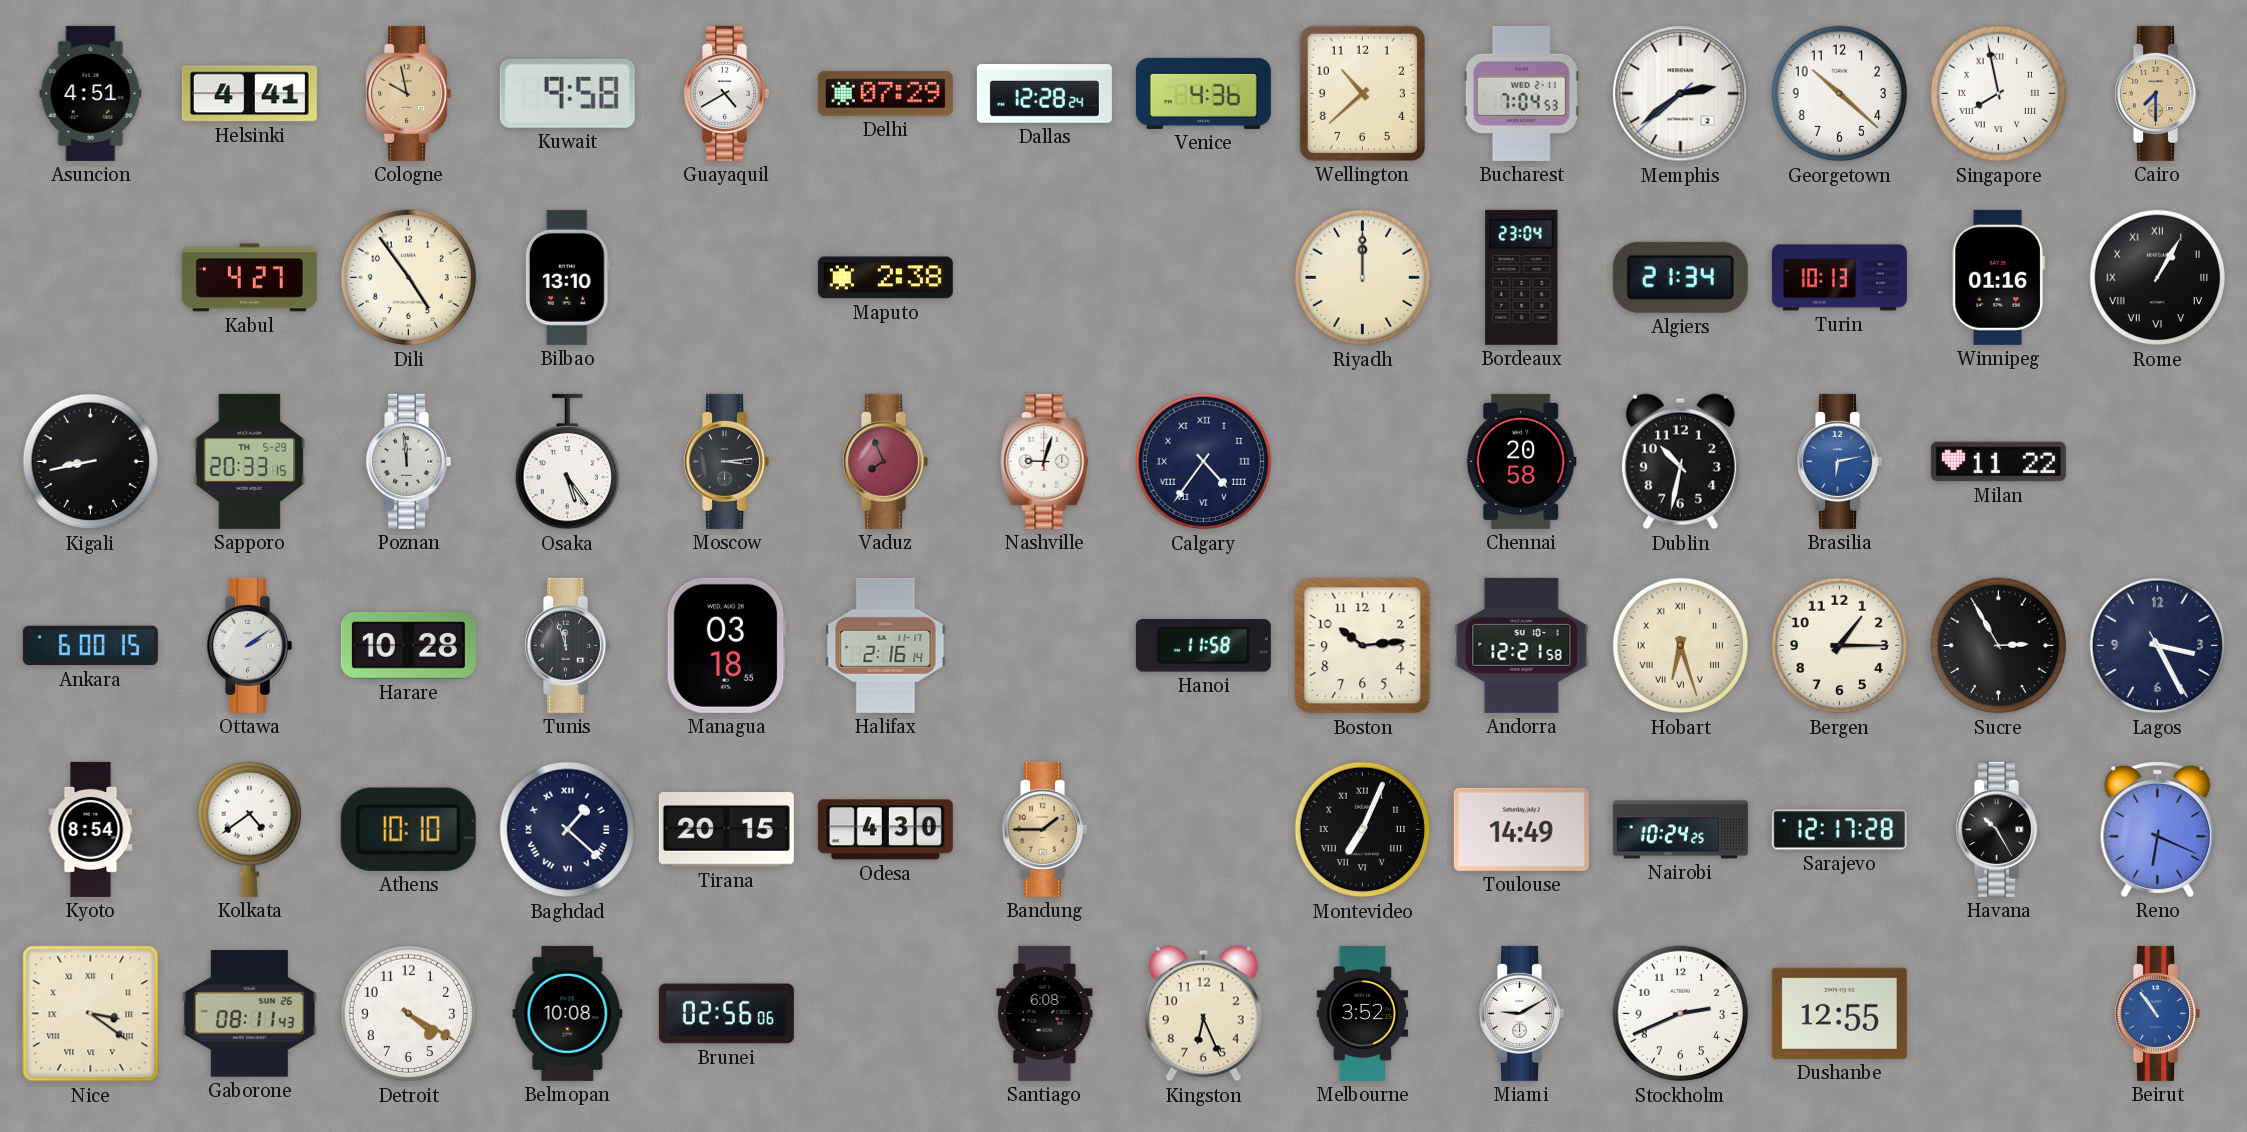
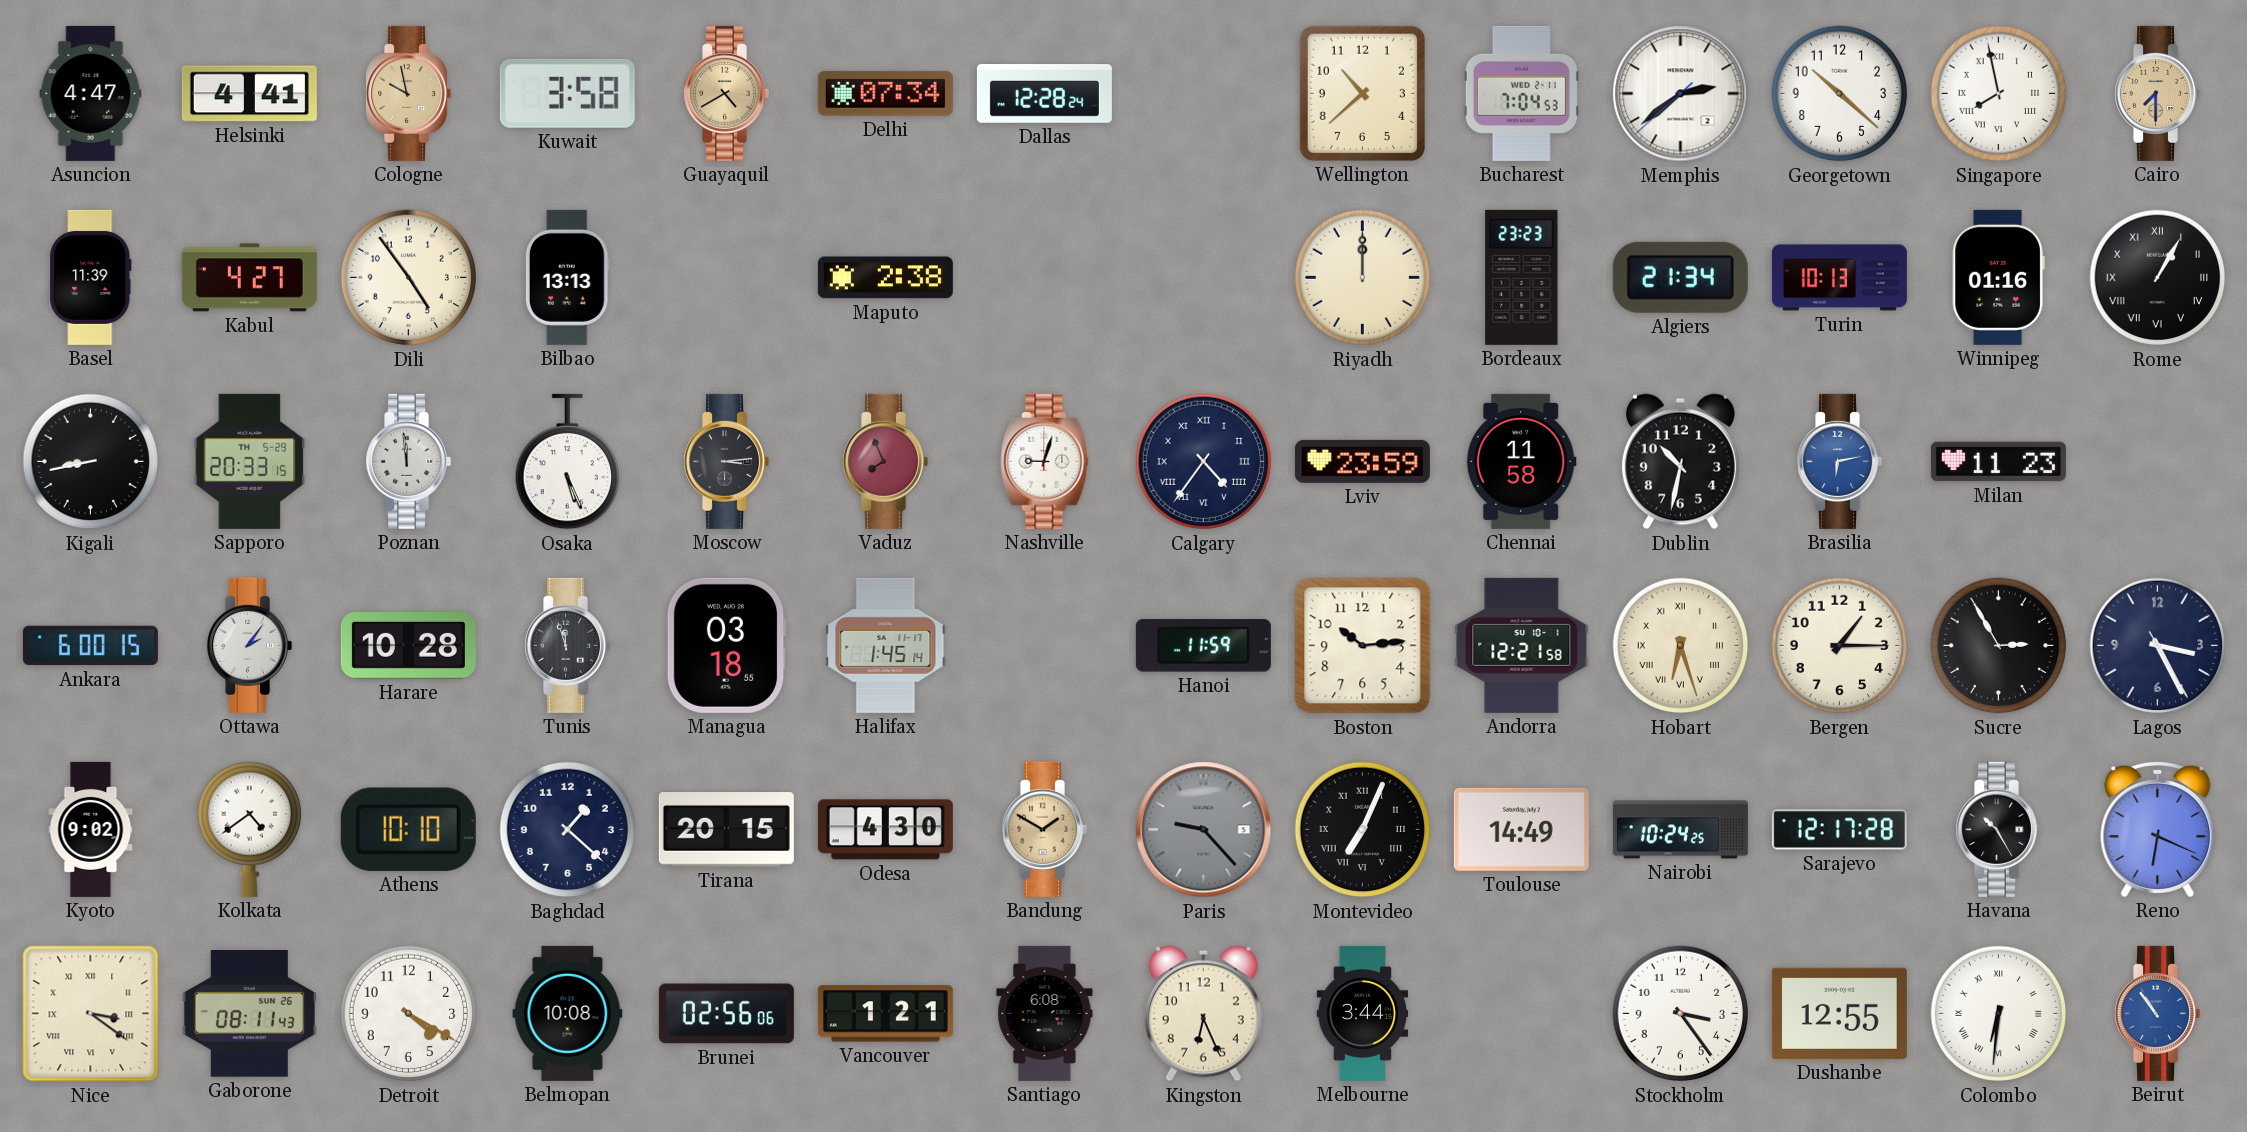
Asuncion: 4:51 -> 4:47 (91, 93)
Kuwait: 9:58 -> 3:58 (567, 93)
Guayaquil dial: white -> champagne (726, 93)
Delhi: 07:29 -> 07:34 (885, 94)
Venice: 4:36 -> none (1203, 93)
Basel: none -> 11:39 (91, 277)
Bilbao: 13:10 -> 13:13 (567, 277)
Bordeaux: 23:04 -> 23:23 (1522, 277)
Osaka: 5:24 -> 5:26 (567, 462)
Lviv: none -> 23:59 (1362, 461)
Chennai: 20:58 -> 11:58 (1521, 461)
Milan: 11:22 -> 11:23 (1998, 462)
Ottawa: 2:09 -> 2:06 (249, 645)
Halifax: 2:16 -> 1:45 (886, 645)
Hanoi: 11:58 -> 11:59 (1203, 646)
Kyoto: 8:54 -> 9:02 (91, 829)
Baghdad numerals: Roman -> Arabic (568, 830)
Bandung: 1:45 -> 1:50 (1044, 829)
Paris: none -> 9:23 (1204, 830)
Vancouver: none -> 1:21 (885, 1014)
Melbourne: 3:52 -> 3:44 (1363, 1013)
Miami: 9:10 -> none (1521, 1013)
Stockholm: 2:41 -> 3:24 (1681, 1014)
Colombo: none -> 6:31 (1999, 1014)
